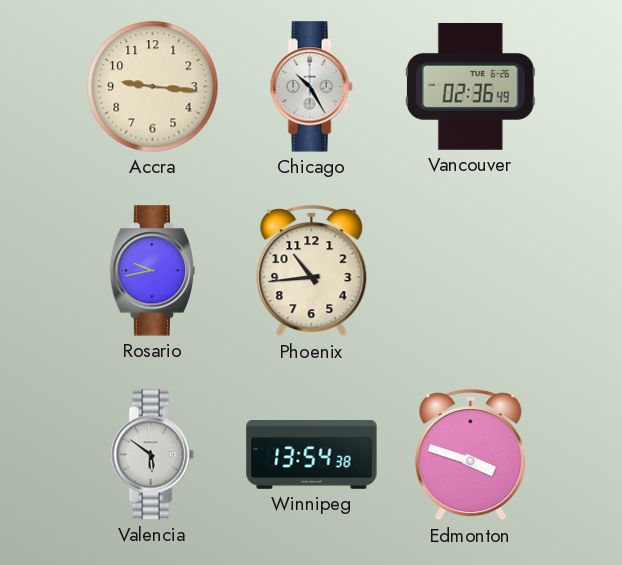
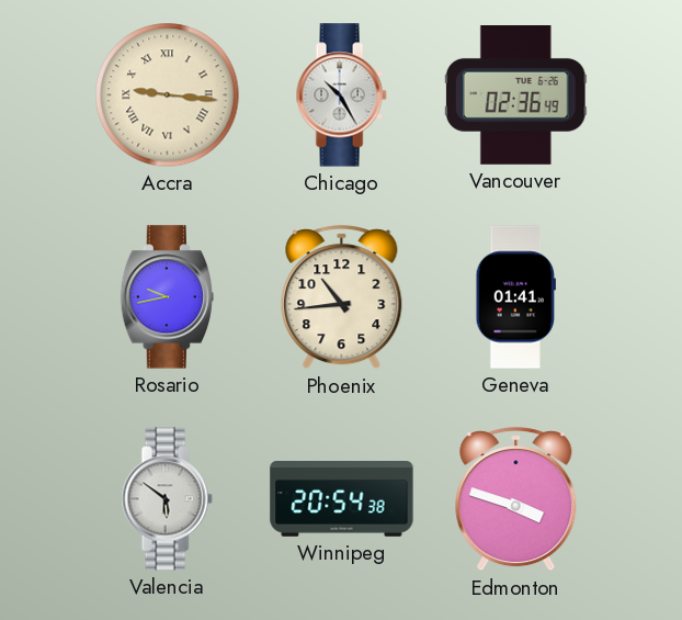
Accra numerals: Arabic -> Roman (168, 95)
Geneva: none -> 01:41 (515, 297)
Winnipeg: 13:54 -> 20:54 (342, 499)
